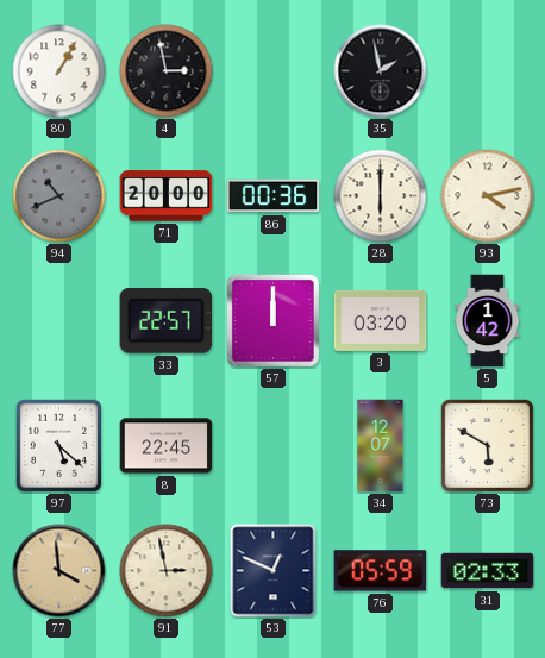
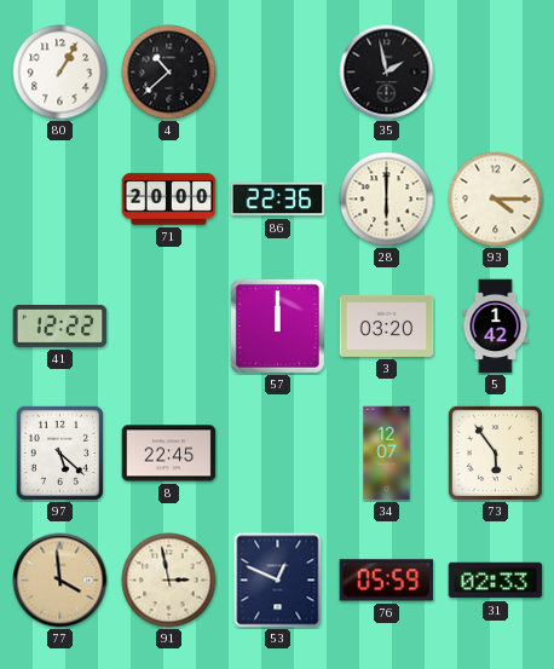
4: 2:58 -> 10:38 (169, 73)
94: 10:41 -> none (59, 196)
86: 00:36 -> 22:36 (278, 200)
93: 4:13 -> 4:15 (496, 200)
41: none -> 12:22 (60, 327)
33: 22:57 -> none (167, 320)
73: 5:50 -> 5:54 (495, 452)
